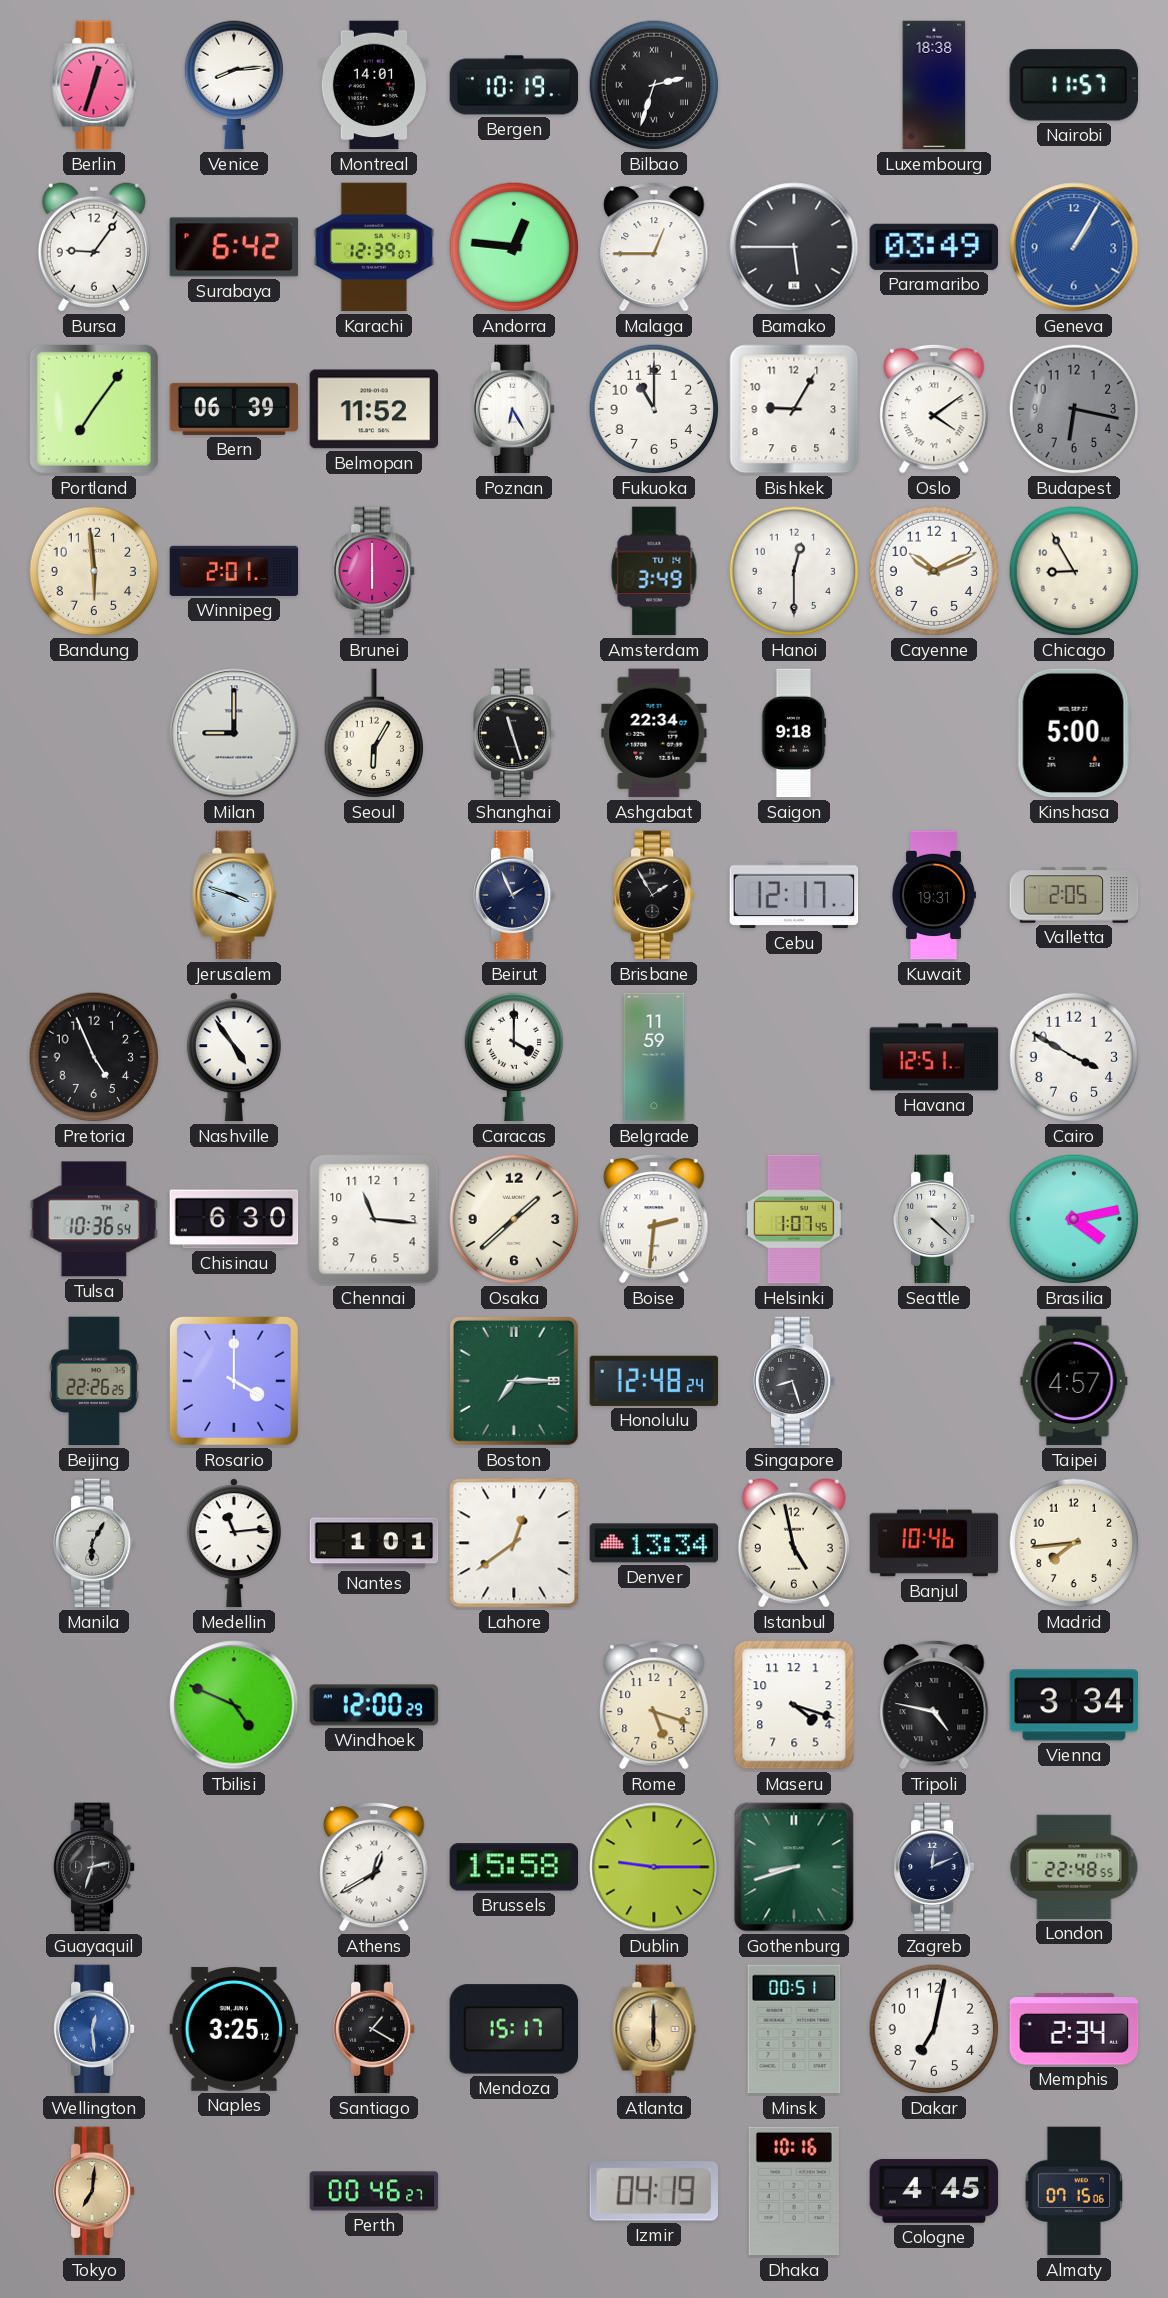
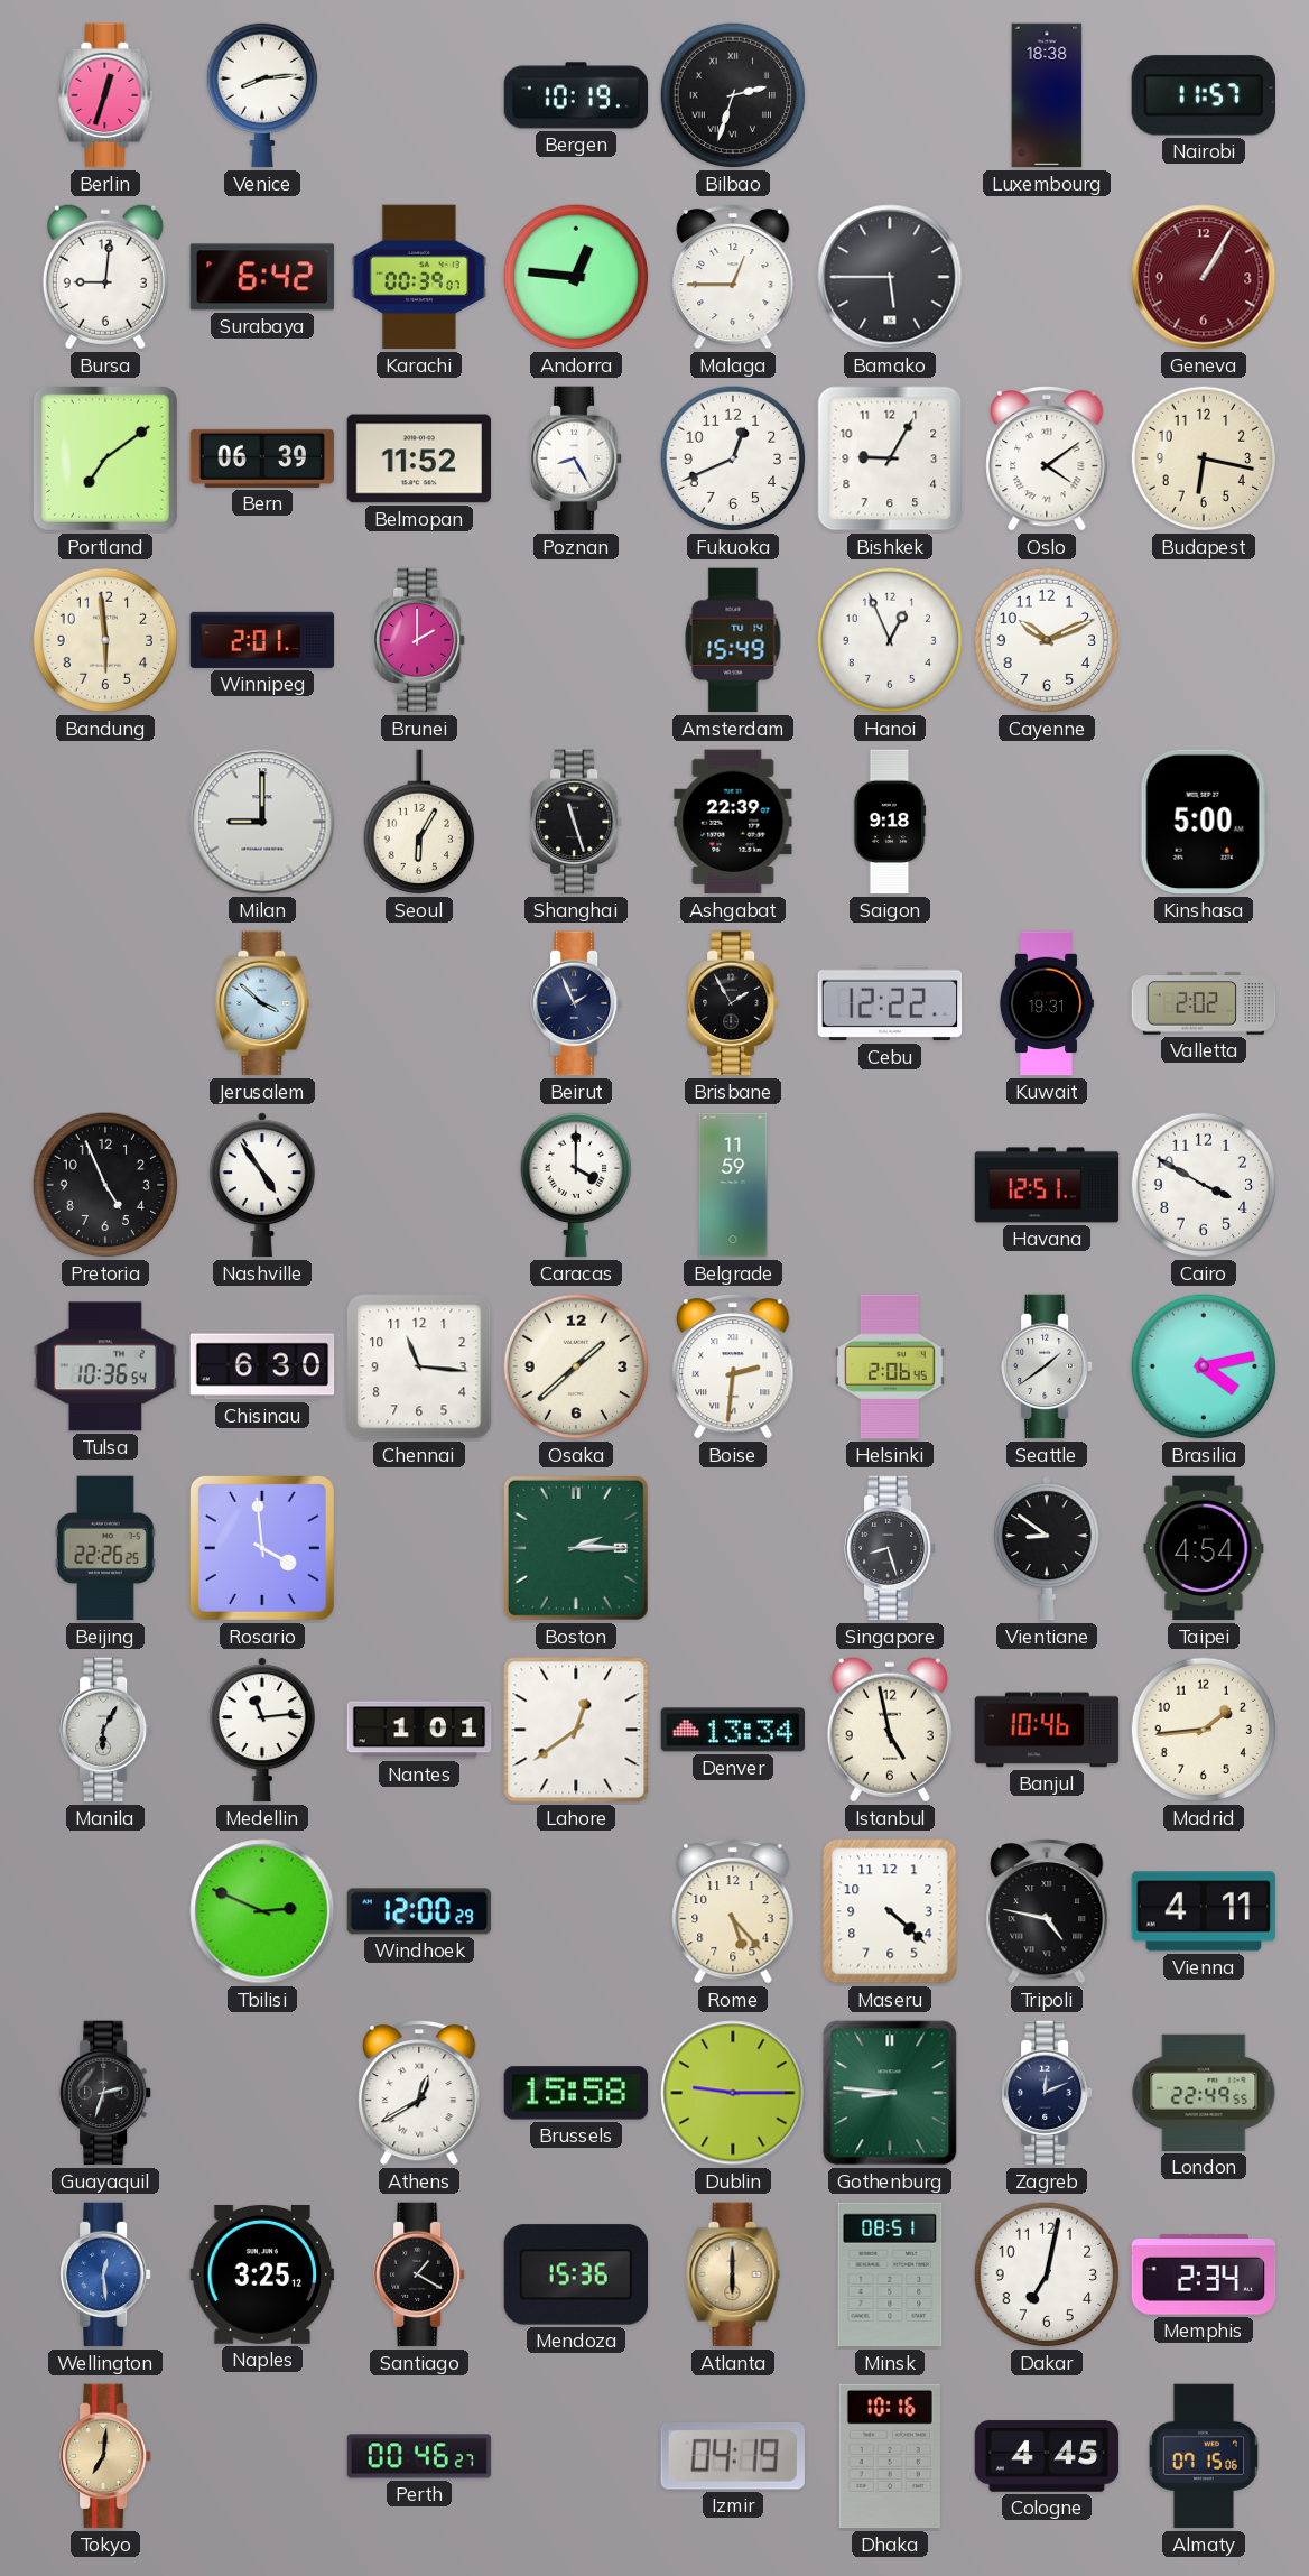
Montreal: 14:01 -> none (374, 85)
Bursa: 9:06 -> 9:01 (105, 277)
Karachi: 12:39 -> 00:39 (419, 277)
Paramaribo: 03:49 -> none (934, 247)
Geneva dial: blue -> burgundy (1204, 277)
Portland: 7:06 -> 7:09 (105, 458)
Poznan: 6:25 -> 8:25 (577, 458)
Fukuoka: 11:00 -> 12:41 (733, 458)
Budapest dial: grey -> cream (1204, 458)
Brunei: 6:00 -> 2:00 (420, 640)
Amsterdam: 3:49 -> 15:49 (733, 640)
Hanoi: 12:30 -> 12:56 (890, 640)
Chicago: 8:55 -> none (1074, 571)
Ashgabat: 22:34 -> 22:39 (733, 822)
Jerusalem: 3:48 -> 3:52 (262, 1003)
Cebu: 12:17 -> 12:22 (890, 1003)
Valletta: 2:05 -> 2:02 (1204, 1003)
Helsinki: 1:07 -> 2:06 (890, 1366)
Seattle: 4:22 -> 1:39 (1048, 1366)
Rosario: 4:00 -> 3:59 (262, 1548)
Boston: 7:15 -> 2:15 (576, 1548)
Honolulu: 12:48 -> none (654, 1381)
Vientiane: none -> 8:51 (1047, 1548)
Taipei: 4:57 -> 4:54 (1204, 1548)
Madrid: 7:44 -> 1:44 (1204, 1730)
Tbilisi: 4:49 -> 2:49 (262, 1911)
Rome: 5:18 -> 5:23 (733, 1911)
Maseru: 4:18 -> 4:22 (890, 1911)
Vienna: 3:34 -> 4:11 (1204, 1911)
Gothenburg: 8:42 -> 8:46 (890, 2093)
London: 22:48 -> 22:49 (1204, 2093)
Mendoza: 15:17 -> 15:36 (576, 2274)
Minsk: 00:51 -> 08:51 (890, 2274)
